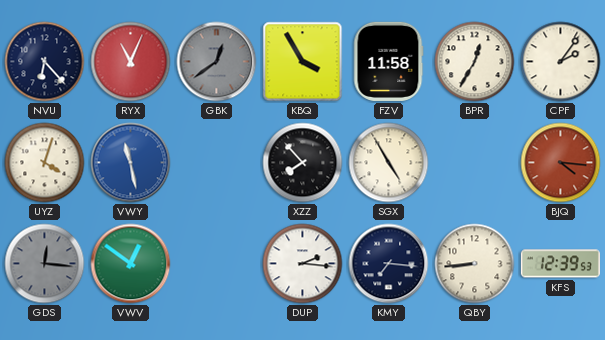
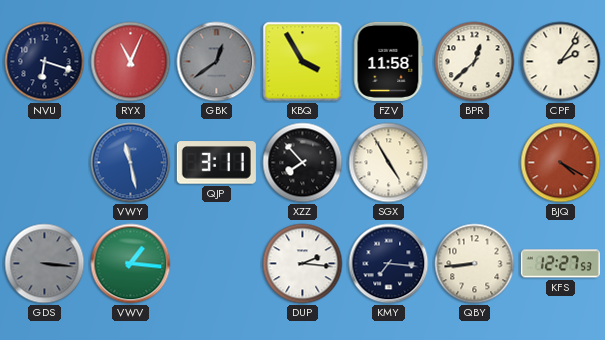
NVU: 6:23 -> 6:18 (45, 62)
BPR: 12:35 -> 12:38 (475, 62)
UYZ: 4:03 -> none (45, 163)
QJP: none -> 3:11 (216, 163)
BJQ: 4:16 -> 4:20 (561, 163)
GDS: 12:16 -> 3:16 (45, 264)
VWV: 12:51 -> 1:16 (131, 264)
KFS: 12:39 -> 12:27 (560, 264)
